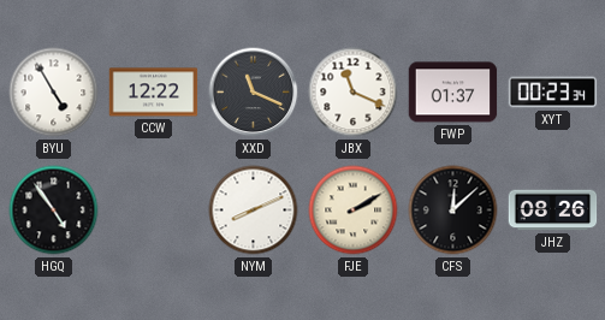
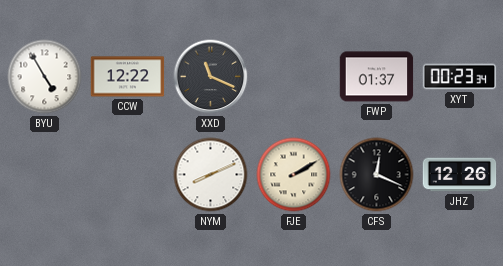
JBX: 11:19 -> none (354, 93)
HGQ: 4:54 -> none (54, 211)
CFS: 12:08 -> 12:19 (377, 175)
JHZ: 08:26 -> 12:26 (460, 175)
